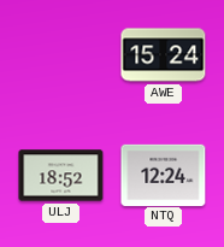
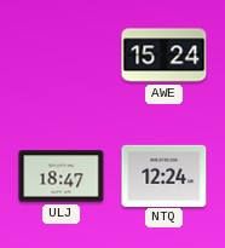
ULJ: 18:52 -> 18:47 (62, 177)
